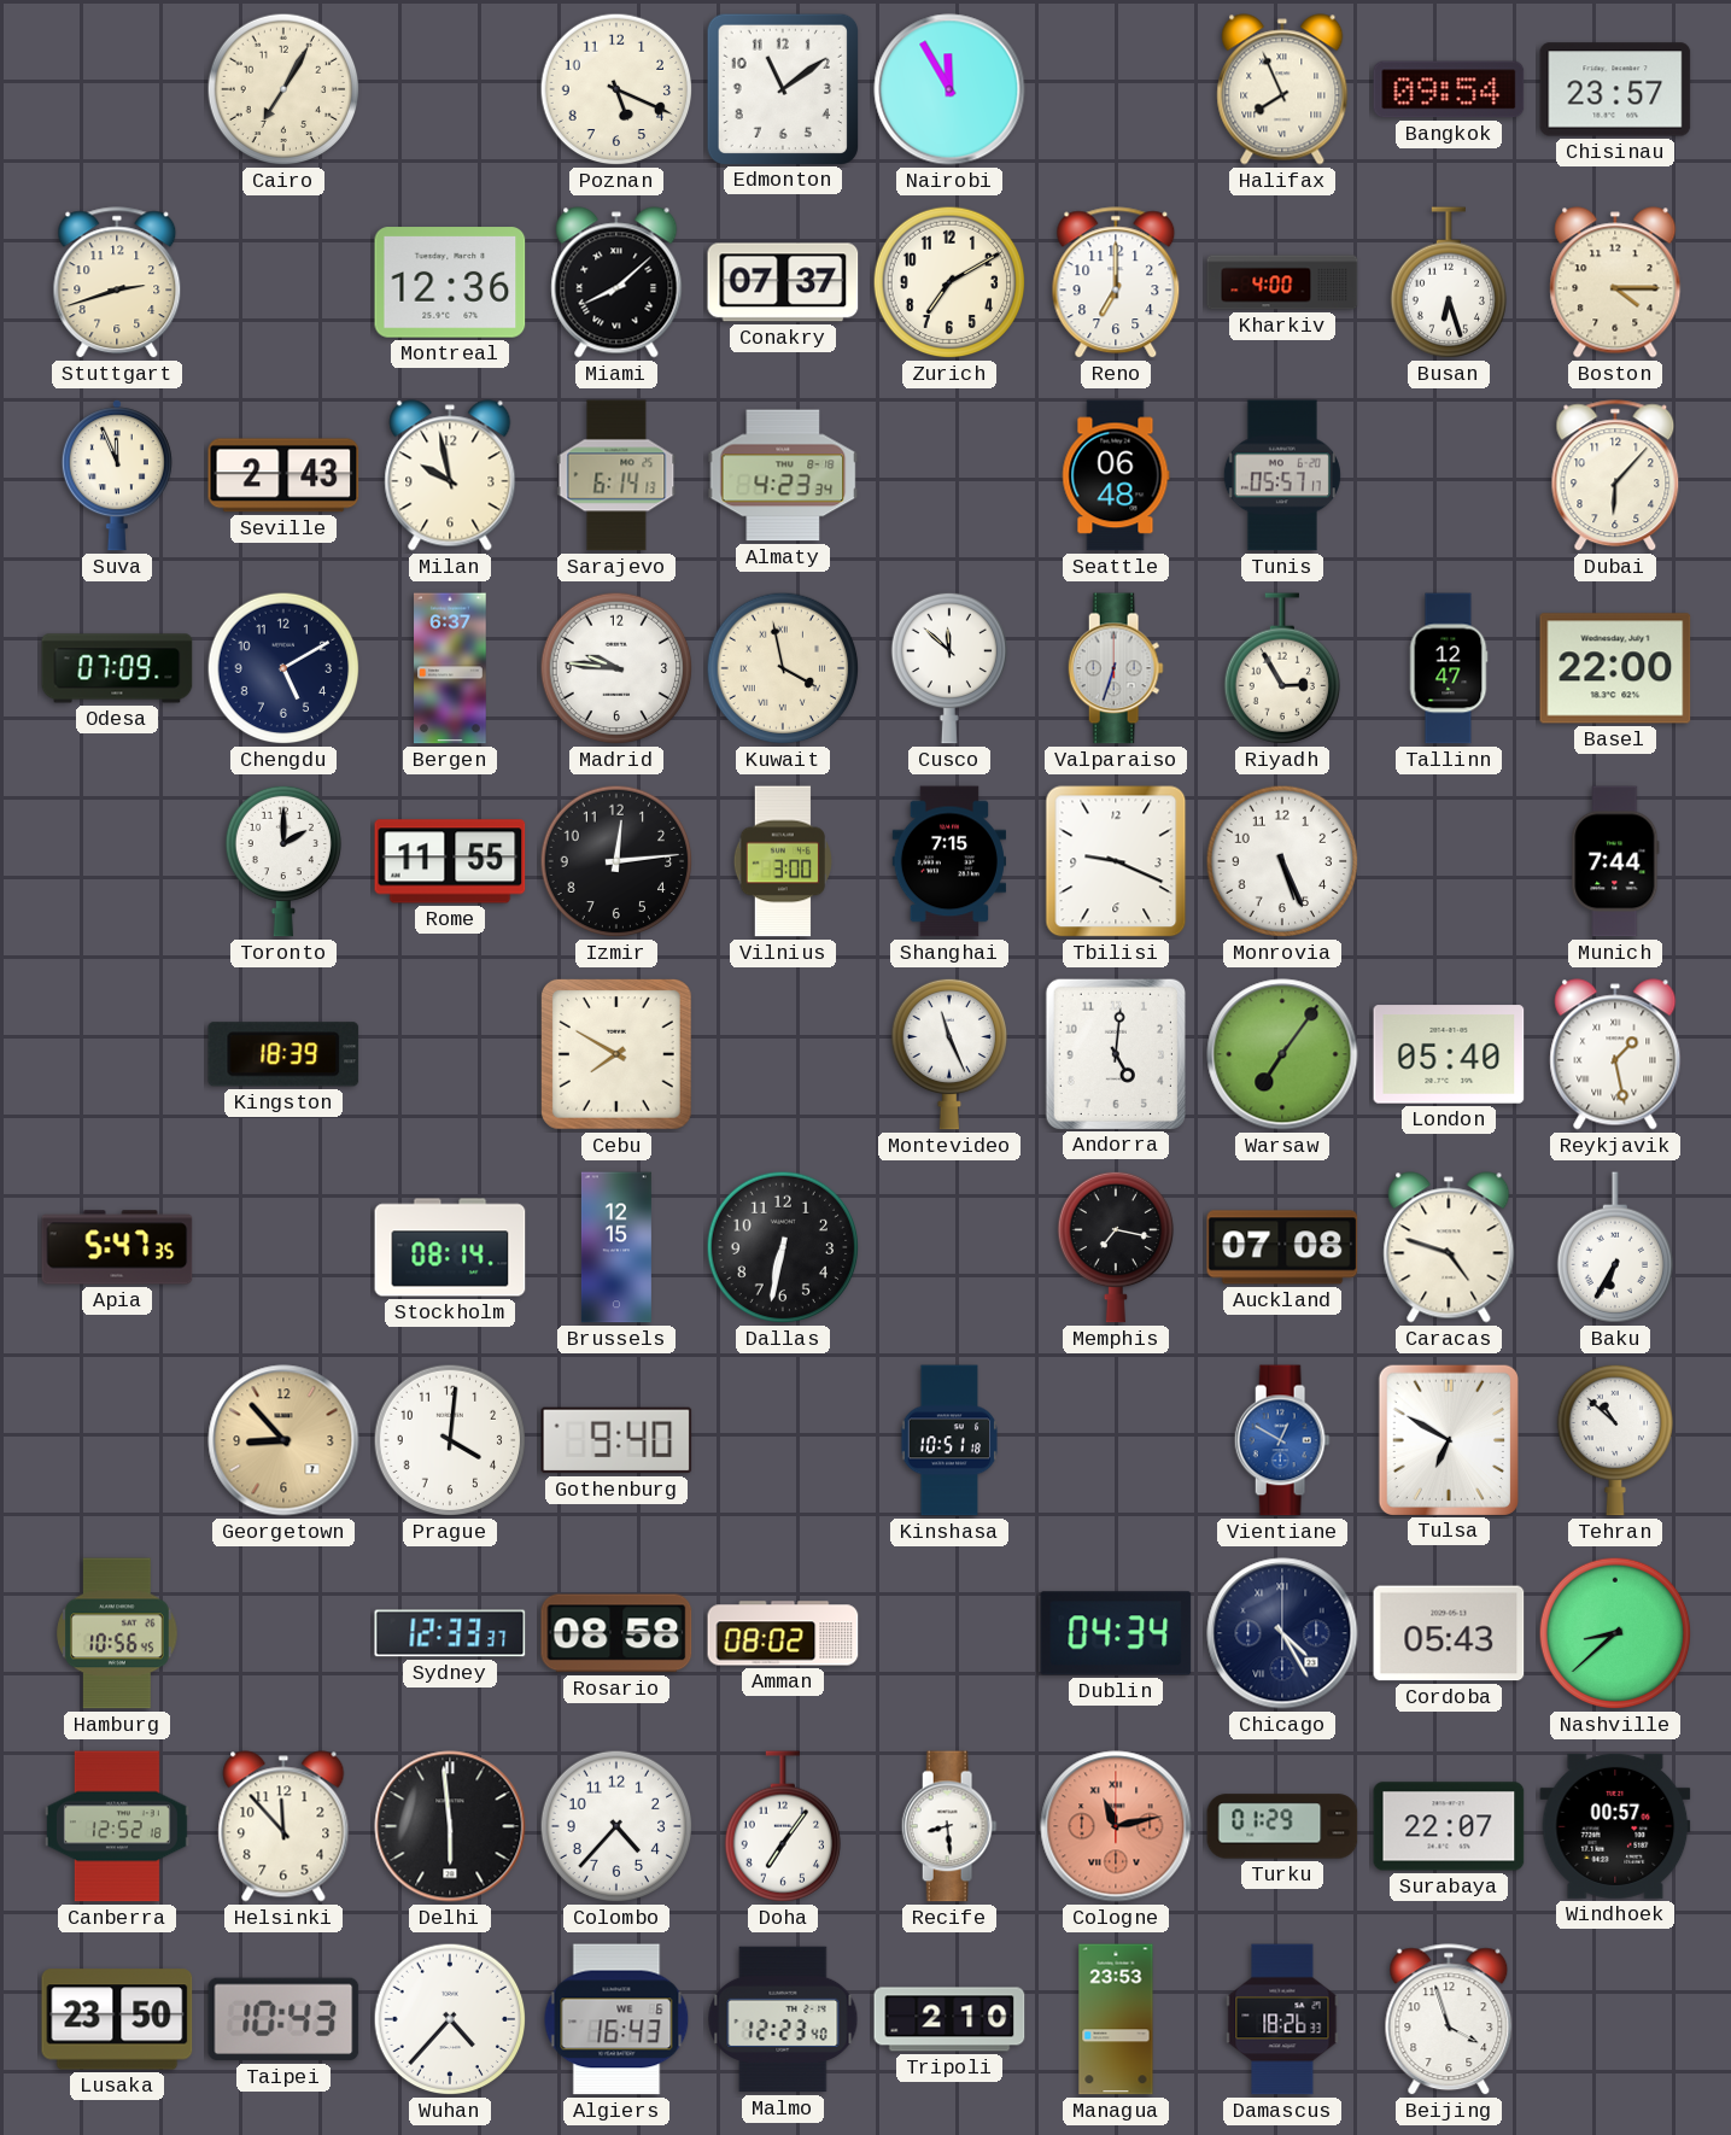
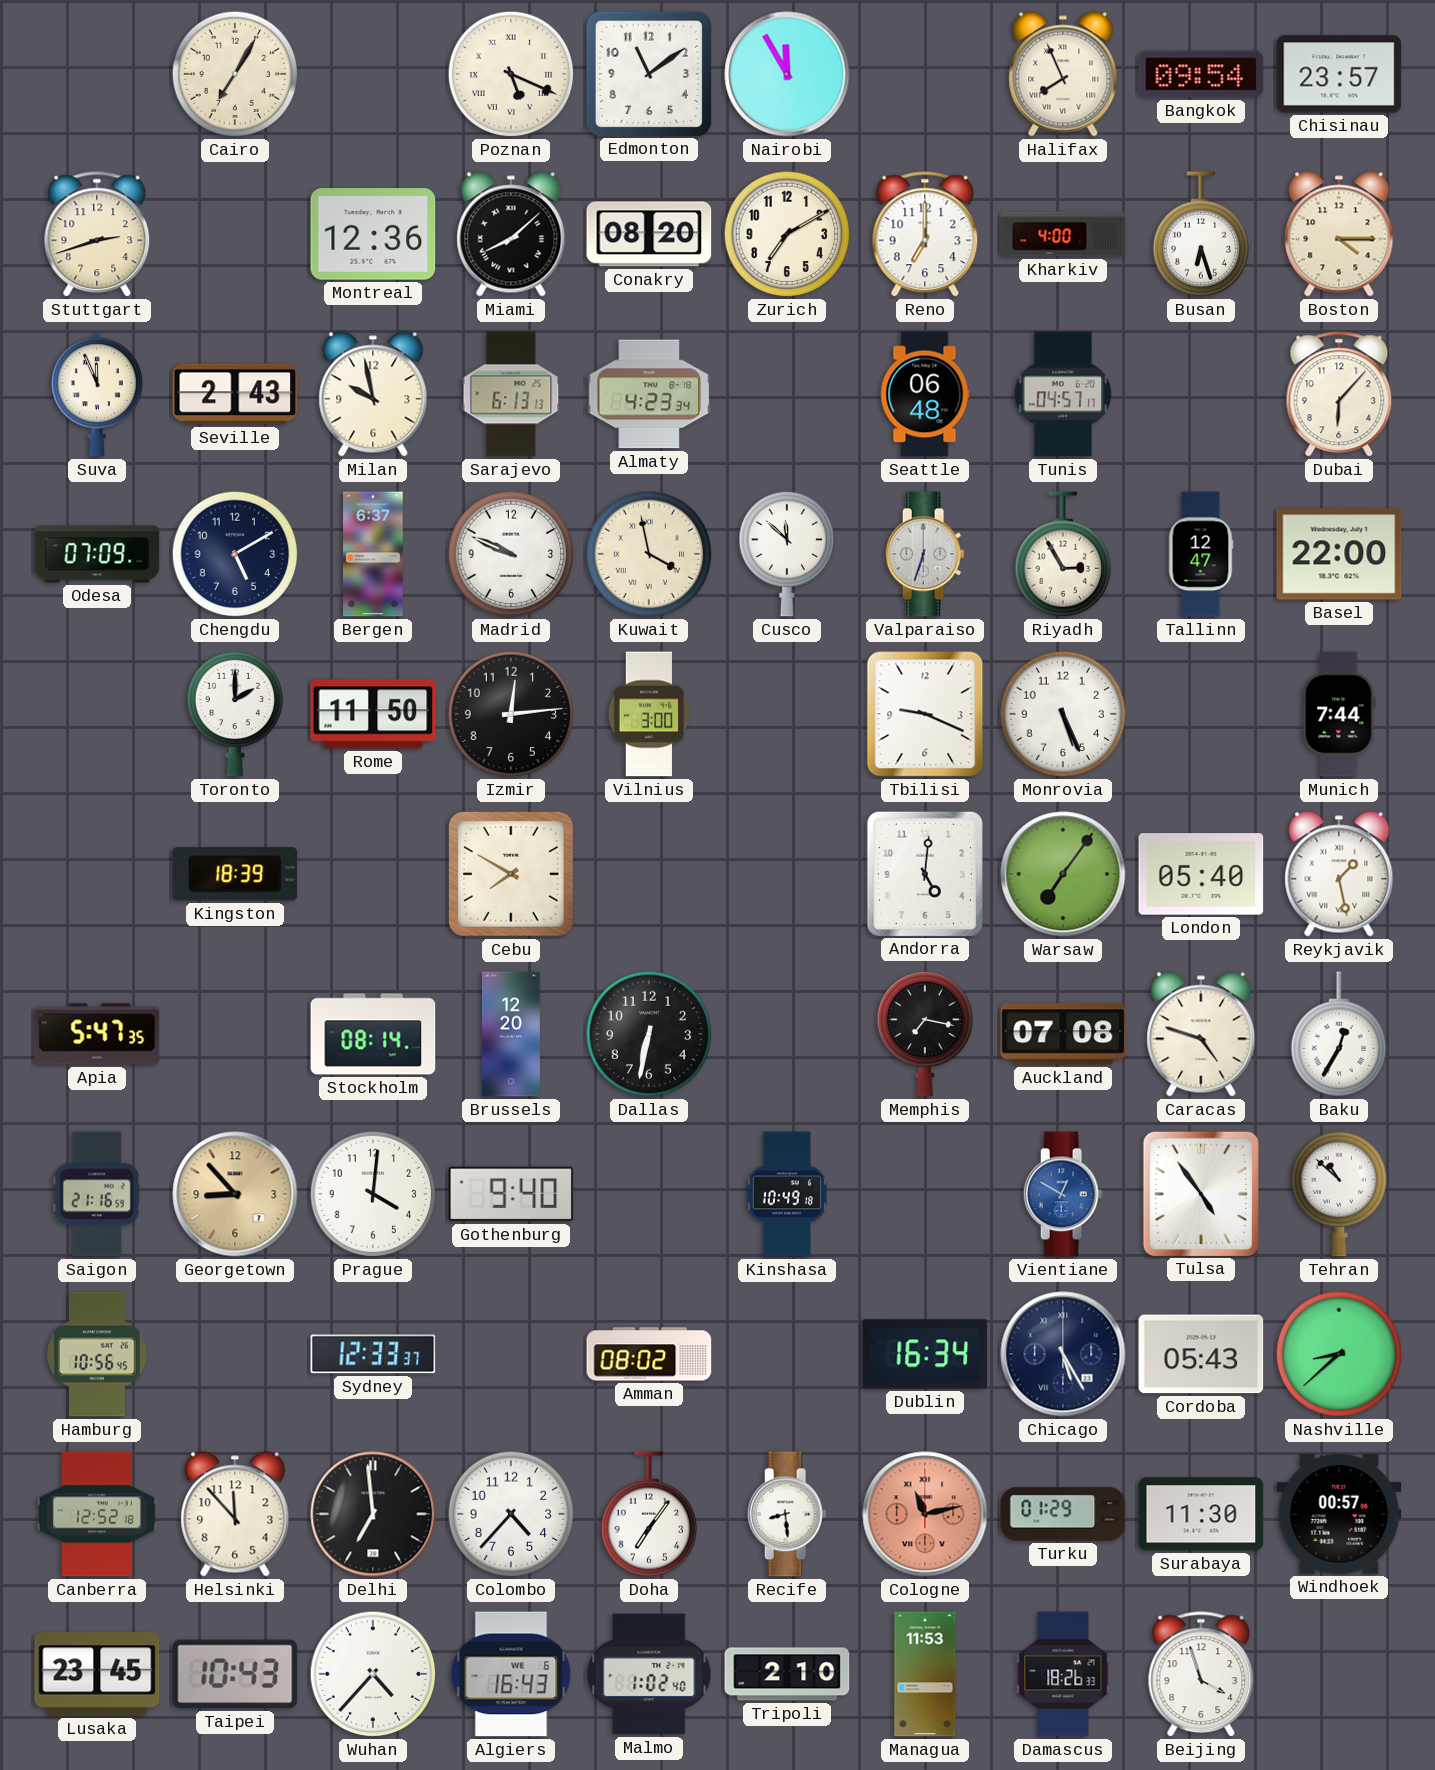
Poznan numerals: Arabic -> Roman (511, 74)
Conakry: 07:37 -> 08:20 (649, 234)
Sarajevo: 6:14 -> 6:13 (511, 394)
Tunis: 05:57 -> 04:57 (1063, 394)
Madrid: 9:46 -> 9:49 (511, 554)
Rome: 11:55 -> 11:50 (373, 714)
Shanghai: 7:15 -> none (948, 861)
Montevideo: 11:26 -> none (948, 1054)
Brussels: 12:15 -> 12:20 (511, 1034)
Baku: 6:35 -> 12:35 (1338, 1034)
Saigon: none -> 21:16 (97, 1194)
Kinshasa: 10:51 -> 10:49 (787, 1194)
Tulsa: 6:50 -> 4:54 (1200, 1193)
Rosario: 08:58 -> none (616, 1633)
Dublin: 04:34 -> 16:34 (925, 1354)
Chicago: 4:25 -> 5:25 (1063, 1354)
Delhi: 5:59 -> 6:59 (373, 1514)
Surabaya: 22:07 -> 11:30 (1201, 1514)
Lusaka: 23:50 -> 23:45 (97, 1674)
Malmo: 12:23 -> 1:02 (649, 1674)
Managua: 23:53 -> 11:53 (925, 1674)
